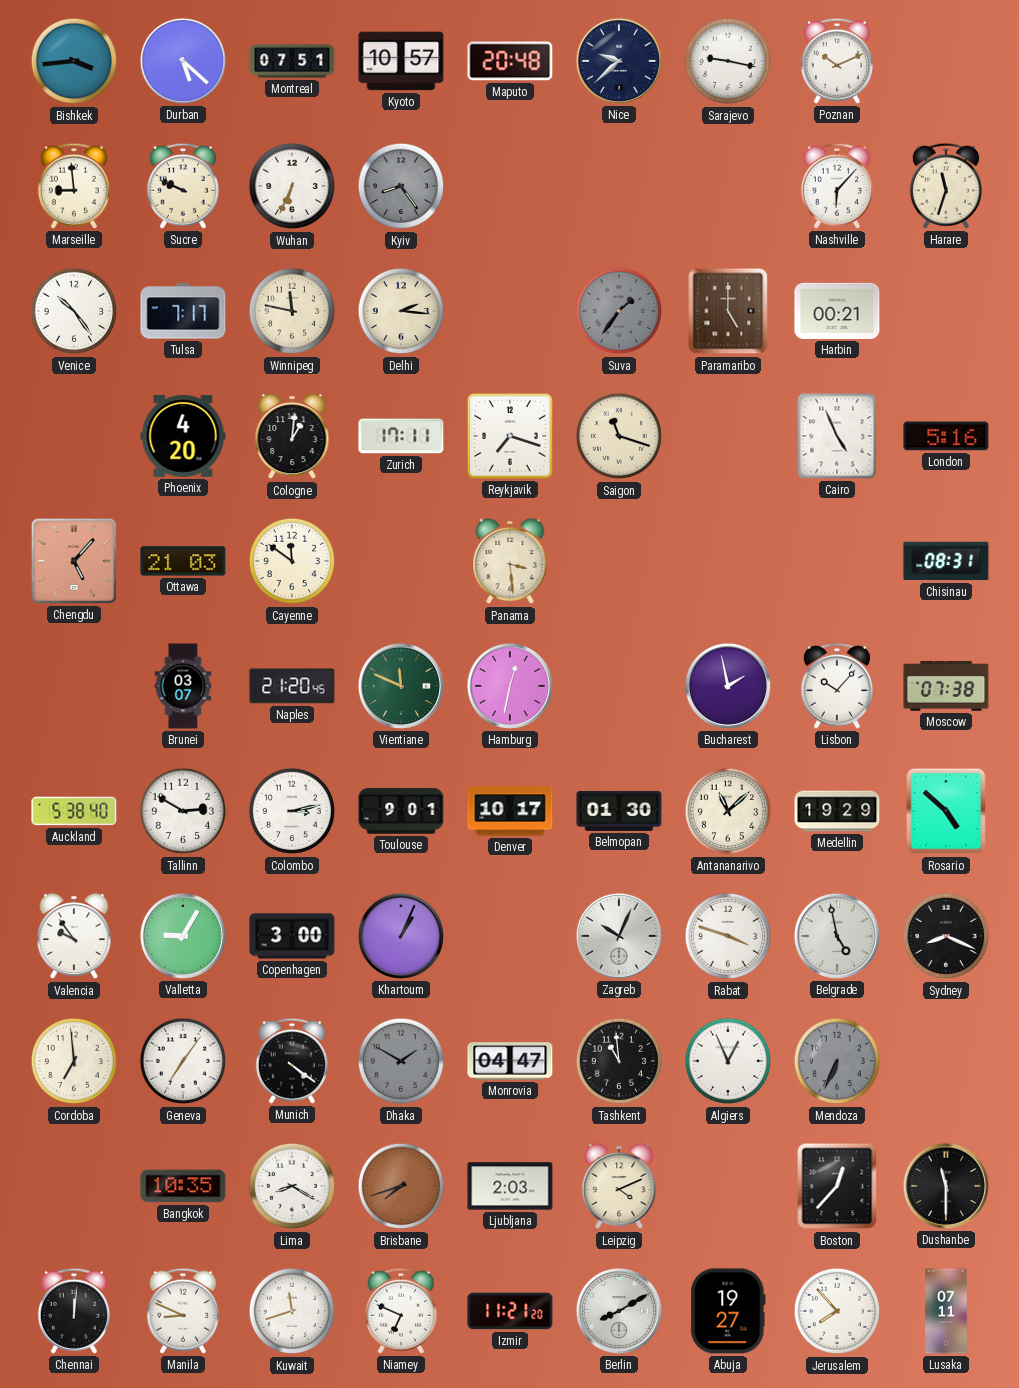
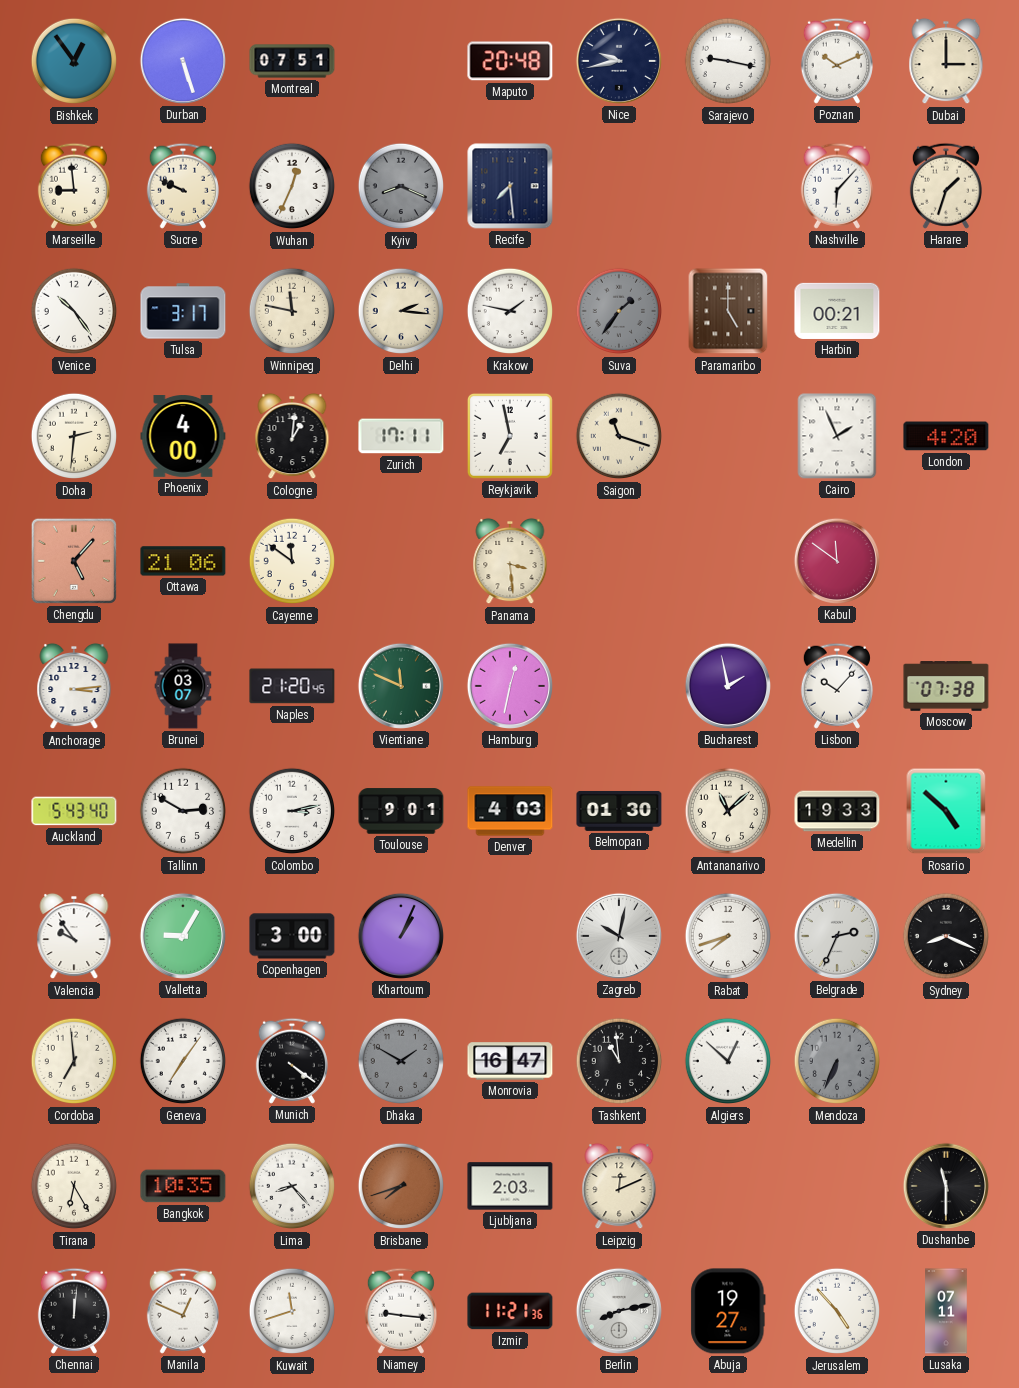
Bishkek: 3:44 -> 12:54 (74, 61)
Durban: 5:22 -> 5:27 (183, 61)
Kyoto: 10:57 -> none (401, 61)
Nice: 9:38 -> 9:43 (619, 61)
Dubai: none -> 3:00 (946, 61)
Wuhan: 6:34 -> 12:34 (292, 186)
Kyiv: 8:24 -> 8:19 (401, 186)
Recife: none -> 7:29 (510, 186)
Harare: 11:33 -> 1:33 (946, 186)
Tulsa: 7:17 -> 3:17 (183, 311)
Krakow: none -> 1:47 (510, 311)
Doha: none -> 2:31 (74, 436)
Phoenix: 4:20 -> 4:00 (183, 437)
Reykjavik: 7:18 -> 6:58 (510, 436)
Cairo: 4:56 -> 1:56 (837, 436)
London: 5:16 -> 4:20 (946, 436)
Ottawa: 21:03 -> 21:06 (183, 561)
Kabul: none -> 11:51 (837, 561)
Chisinau: 08:31 -> none (946, 561)
Anchorage: none -> 3:14 (74, 686)
Auckland: 5:38 -> 5:43 (74, 811)
Denver: 10:17 -> 4:03 (510, 811)
Medellin: 19:29 -> 19:33 (837, 811)
Zagreb: 10:04 -> 10:02 (619, 936)
Rabat: 3:48 -> 7:42 (728, 936)
Belgrade: 4:58 -> 2:34 (837, 936)
Monrovia: 04:47 -> 16:47 (510, 1061)
Algiers: 12:56 -> 12:52 (728, 1061)
Tirana: none -> 6:25 (74, 1186)
Lima: 8:20 -> 8:23 (292, 1186)
Leipzig: 4:11 -> 12:11 (619, 1186)
Boston: 12:37 -> none (837, 1186)
Manila: 8:49 -> 12:49 (183, 1311)
Niamey: 6:49 -> 9:16 (401, 1311)
Izmir: 11:21:20 -> 11:21:36 (510, 1311)
Berlin: 8:10 -> 8:13 (619, 1311)
Jerusalem: 7:53 -> 4:53 (837, 1311)
